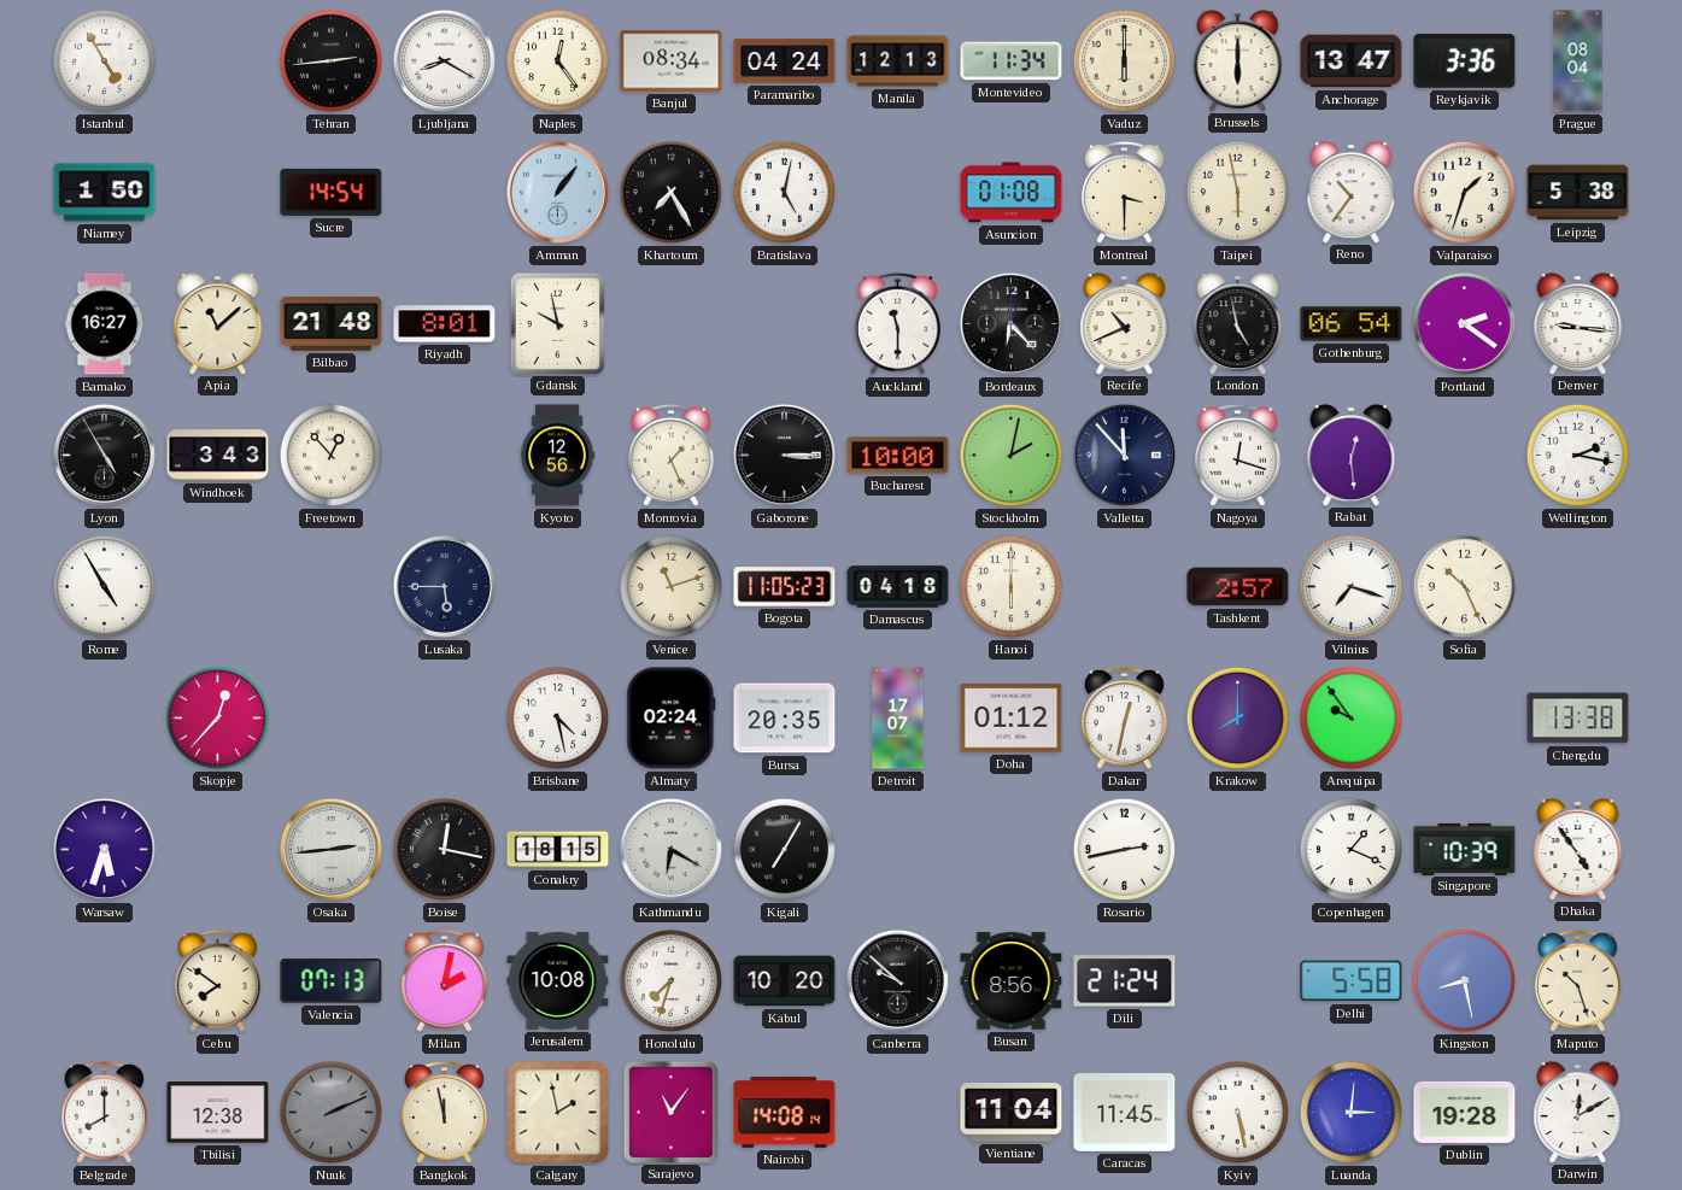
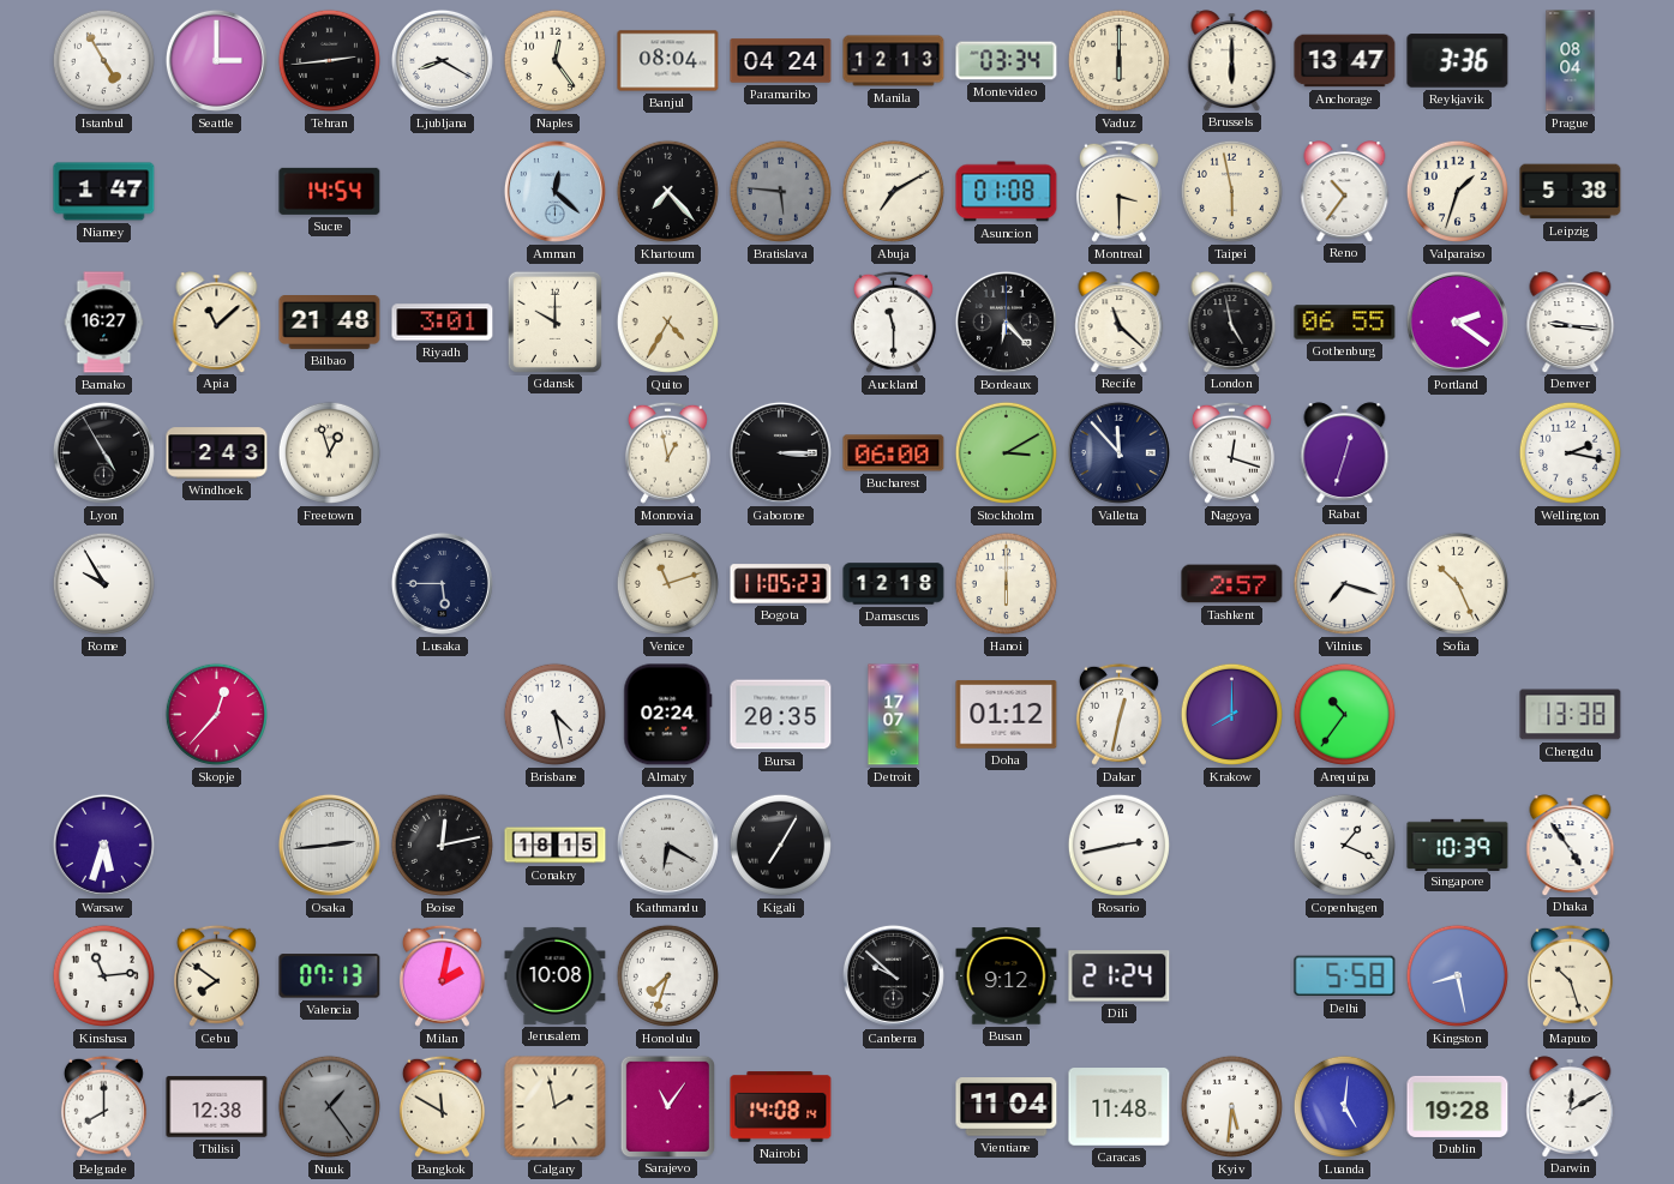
Seattle: none -> 3:00 (216, 60)
Banjul: 08:34 -> 08:04 (668, 61)
Montevideo: 11:34 -> 03:34 (1007, 61)
Niamey: 1:50 -> 1:47 (104, 192)
Amman: 1:06 -> 12:22 (554, 191)
Khartoum: 7:25 -> 7:23 (667, 191)
Bratislava: 5:02 -> 5:46 (780, 191)
Bratislava dial: white -> grey (780, 191)
Abuja: none -> 7:10 (893, 191)
Riyadh: 8:01 -> 3:01 (443, 323)
Gdansk: 9:58 -> 10:00 (554, 321)
Quito: none -> 4:35 (667, 321)
Recife: 10:41 -> 11:22 (1120, 321)
Gothenburg: 06:54 -> 06:55 (1345, 323)
Windhoek: 3:43 -> 2:43 (217, 453)
Freetown: 12:53 -> 12:57 (329, 452)
Kyoto: 12:56 -> none (557, 456)
Monrovia: 1:26 -> 12:58 (667, 452)
Bucharest: 10:00 -> 06:00 (894, 453)
Stockholm: 2:02 -> 3:10 (1006, 452)
Rabat: 12:29 -> 12:33 (1345, 452)
Rome: 4:55 -> 9:55 (103, 583)
Damascus: 04:18 -> 12:18 (894, 584)
Arequipa: 9:54 -> 10:36 (1344, 714)
Boise: 12:17 -> 12:13 (442, 845)
Kinshasa: none -> 11:14 (103, 975)
Kabul: 10:20 -> none (785, 981)
Busan: 8:56 -> 9:12 (1007, 976)
Nuuk: 2:11 -> 1:24 (329, 1106)
Bangkok: 11:58 -> 11:50 (442, 1106)
Caracas: 11:45 -> 11:48 (1120, 1107)
Kyiv: 5:28 -> 5:31 (1231, 1106)
Luanda: 3:01 -> 5:01 (1344, 1106)
